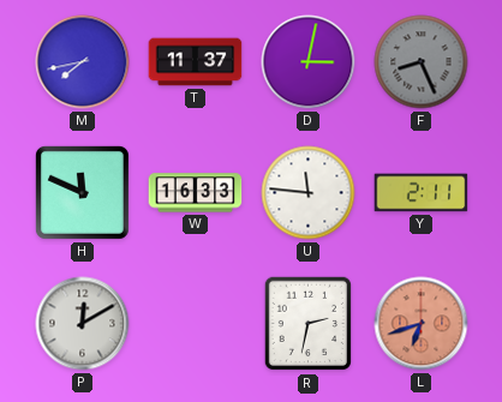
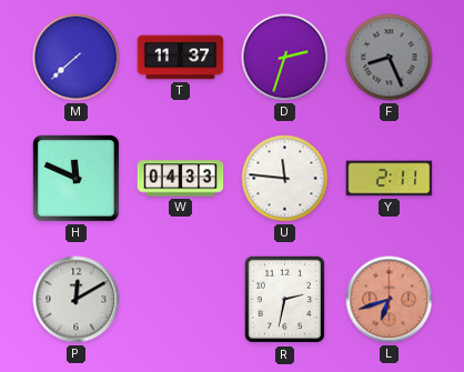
M: 7:43 -> 7:38 (77, 58)
D: 3:02 -> 2:33 (285, 58)
W: 16:33 -> 04:33 (181, 179)
